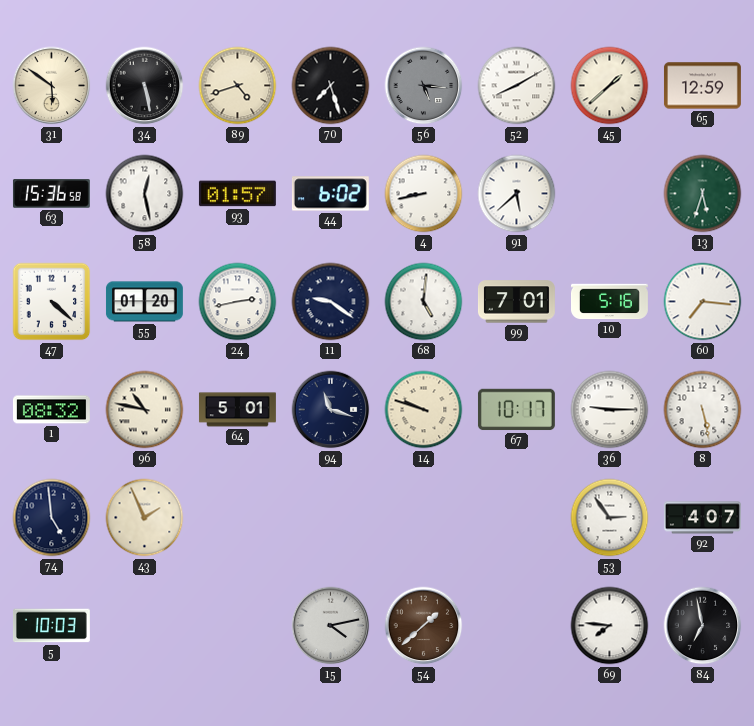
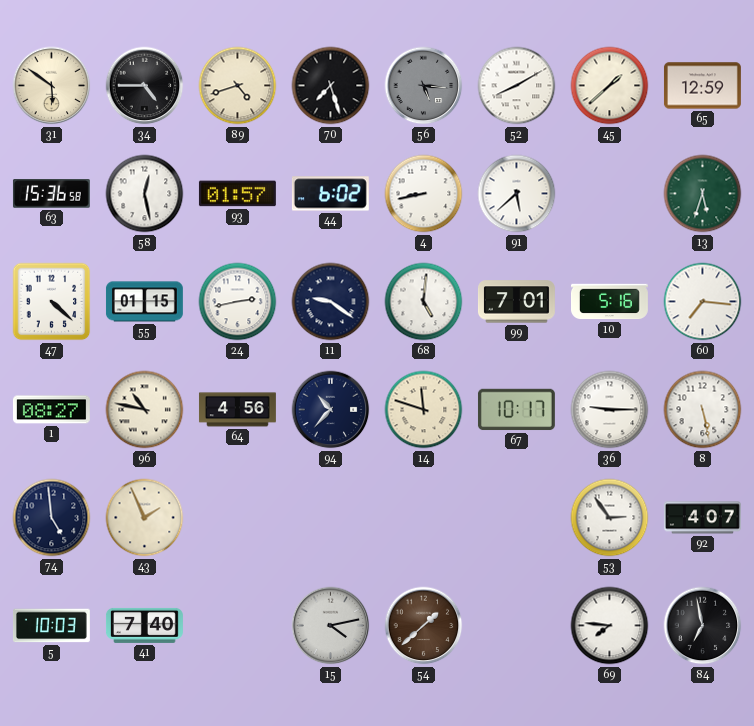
34: 5:28 -> 4:45 (145, 86)
55: 01:20 -> 01:15 (144, 302)
1: 08:32 -> 08:27 (51, 410)
64: 5:01 -> 4:56 (237, 410)
94: 11:18 -> 10:37 (331, 410)
14: 9:48 -> 11:48 (424, 410)
41: none -> 7:40 (144, 625)
